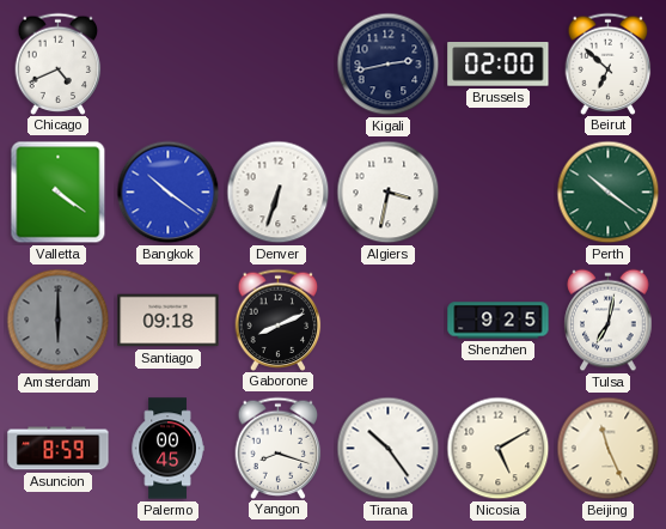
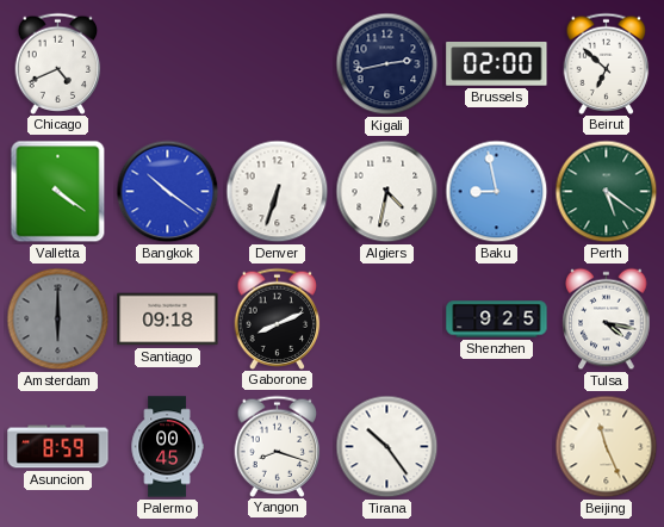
Algiers: 3:32 -> 4:32 (387, 192)
Baku: none -> 8:58 (497, 192)
Perth: 10:21 -> 5:21 (607, 192)
Tulsa: 7:02 -> 4:17 (607, 320)
Nicosia: 5:10 -> none (499, 449)
